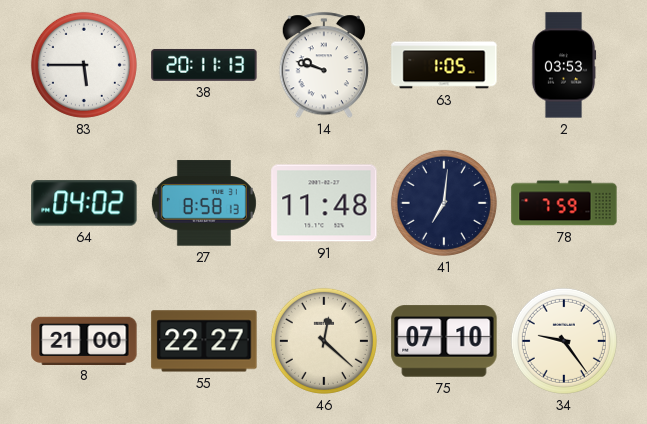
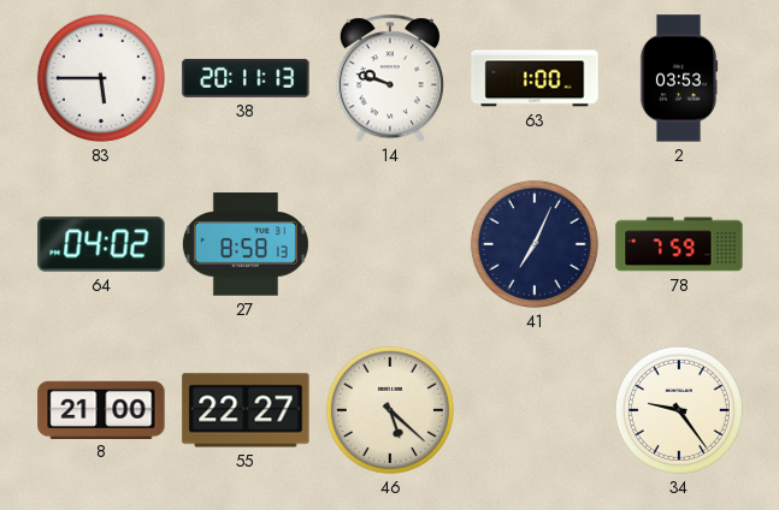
63: 1:05 -> 1:00 (535, 78)
91: 11:48 -> none (324, 203)
41: 7:01 -> 7:04 (535, 244)
46: 12:22 -> 5:22 (390, 410)
75: 07:10 -> none (444, 341)
